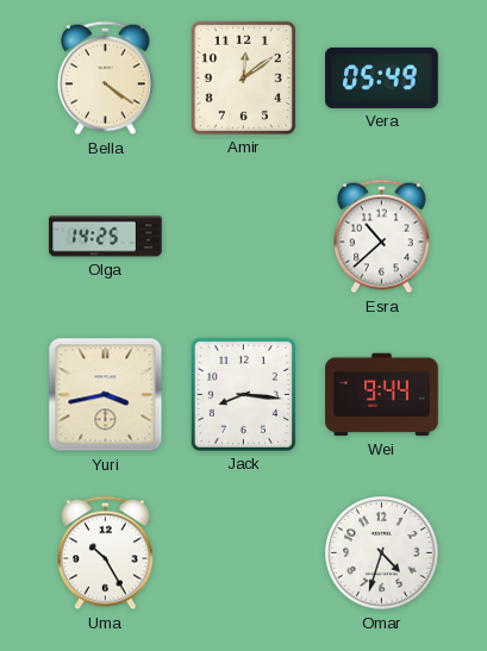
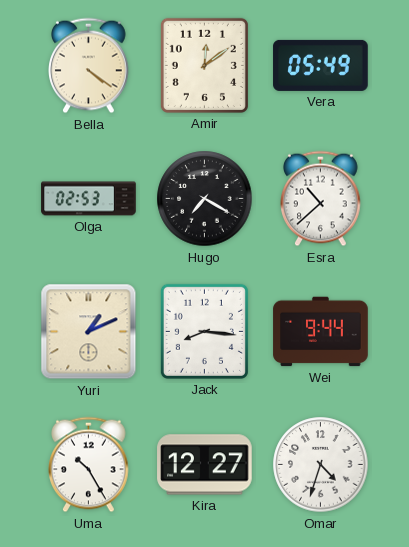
Olga: 14:25 -> 02:53 (89, 199)
Hugo: none -> 7:20 (205, 199)
Yuri: 3:43 -> 1:11 (89, 332)
Kira: none -> 12:27 (205, 465)
